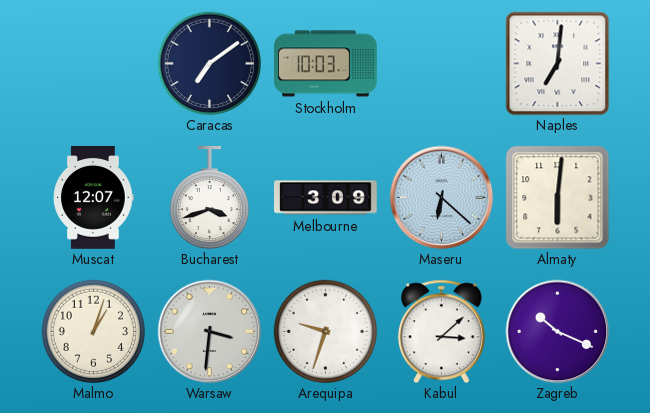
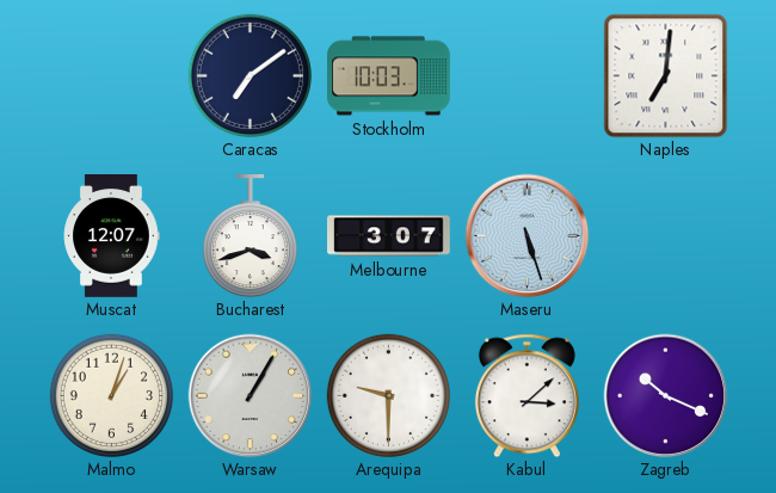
Melbourne: 3:09 -> 3:07 (389, 236)
Maseru: 6:22 -> 5:27 (526, 235)
Almaty: 6:01 -> none (557, 197)
Warsaw: 3:31 -> 1:05 (250, 395)
Arequipa: 9:33 -> 9:30 (388, 395)
